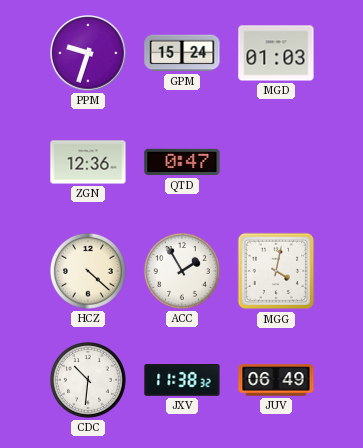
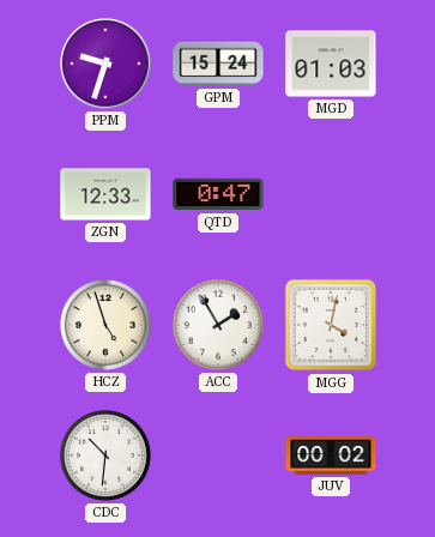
ZGN: 12:36 -> 12:33 (105, 194)
HCZ: 4:22 -> 4:57 (105, 325)
JXV: 11:38 -> none (182, 381)
JUV: 06:49 -> 00:02 (331, 455)
